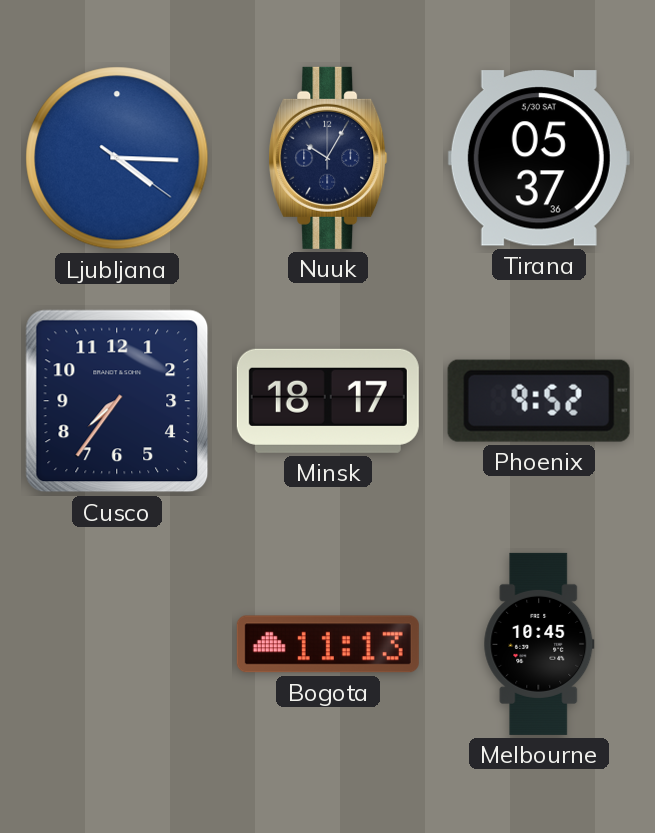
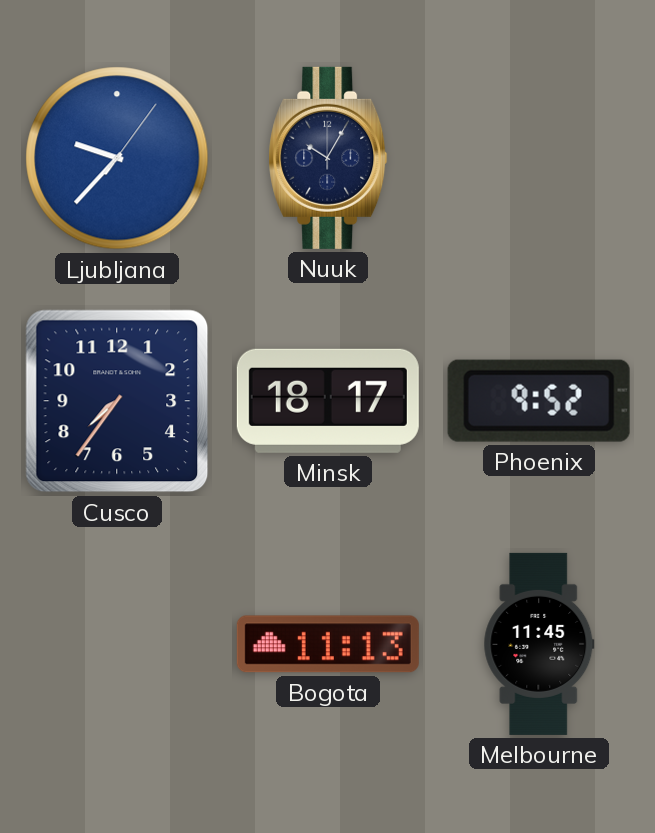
Ljubljana: 4:15 -> 9:37 (117, 158)
Tirana: 05:37 -> none (539, 158)
Melbourne: 10:45 -> 11:45 (539, 644)
